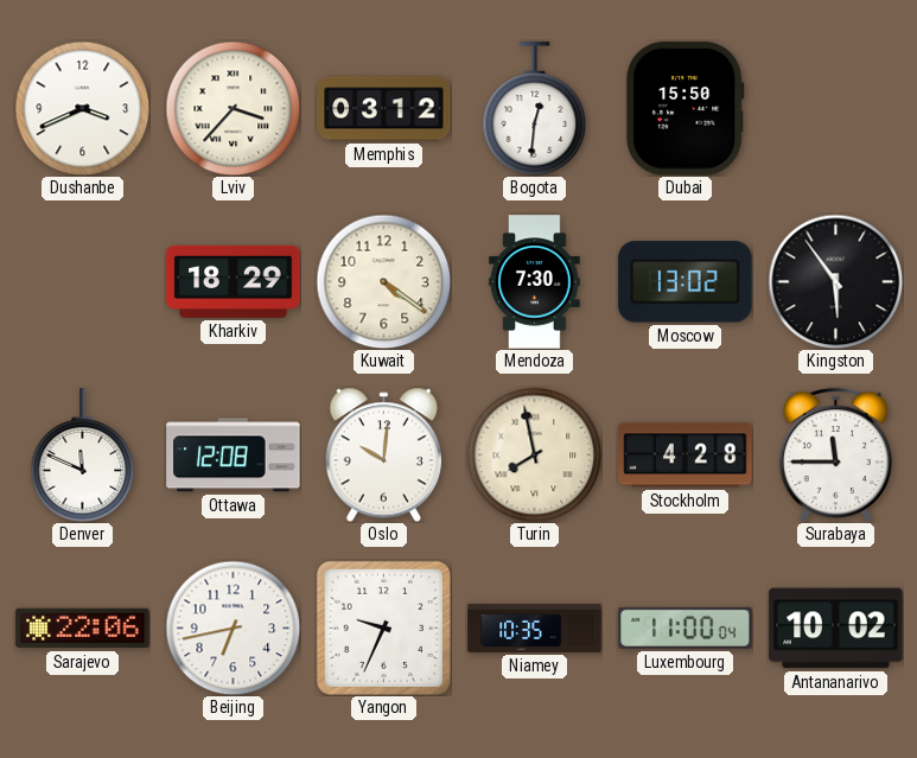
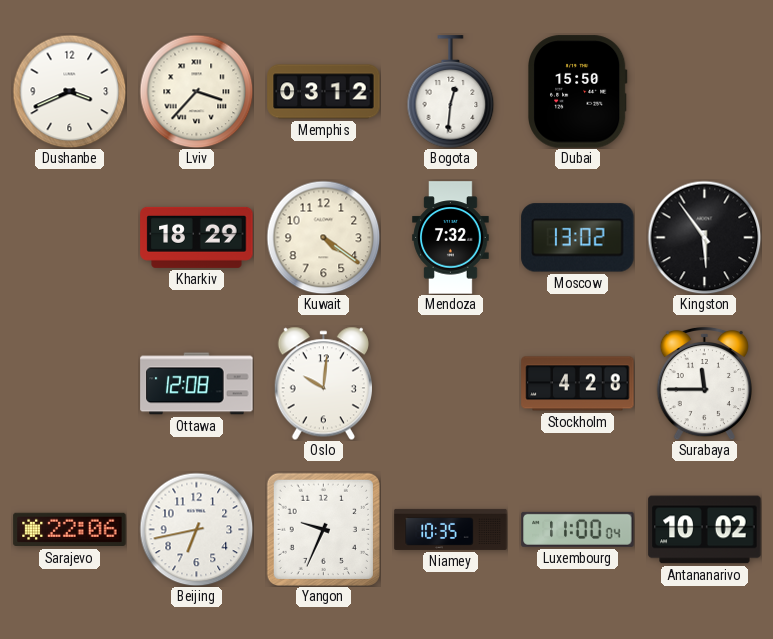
Mendoza: 7:30 -> 7:32 (451, 238)
Denver: 11:49 -> none (83, 456)
Turin: 7:58 -> none (534, 454)
